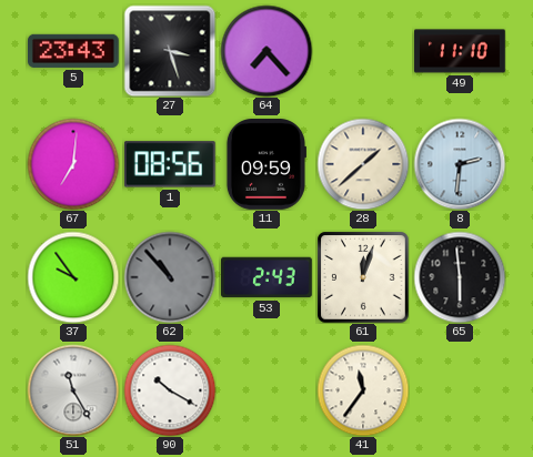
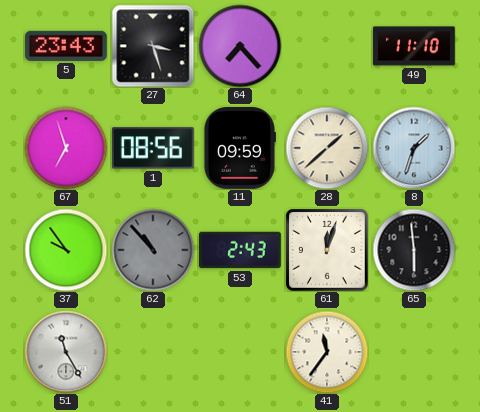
67: 7:01 -> 6:57 (66, 148)
8: 2:31 -> 1:33 (414, 148)
90: 10:20 -> none (170, 390)
